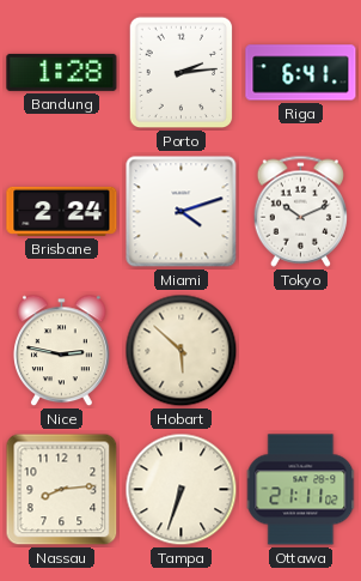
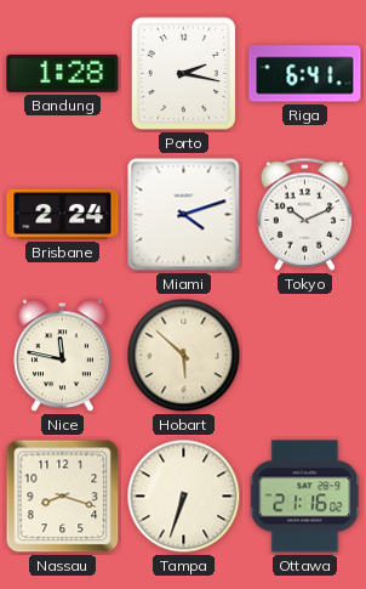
Porto: 2:14 -> 2:17 (184, 74)
Nice: 2:47 -> 11:47 (63, 356)
Nassau: 8:14 -> 8:18 (63, 497)
Ottawa: 21:11 -> 21:16 (305, 497)
